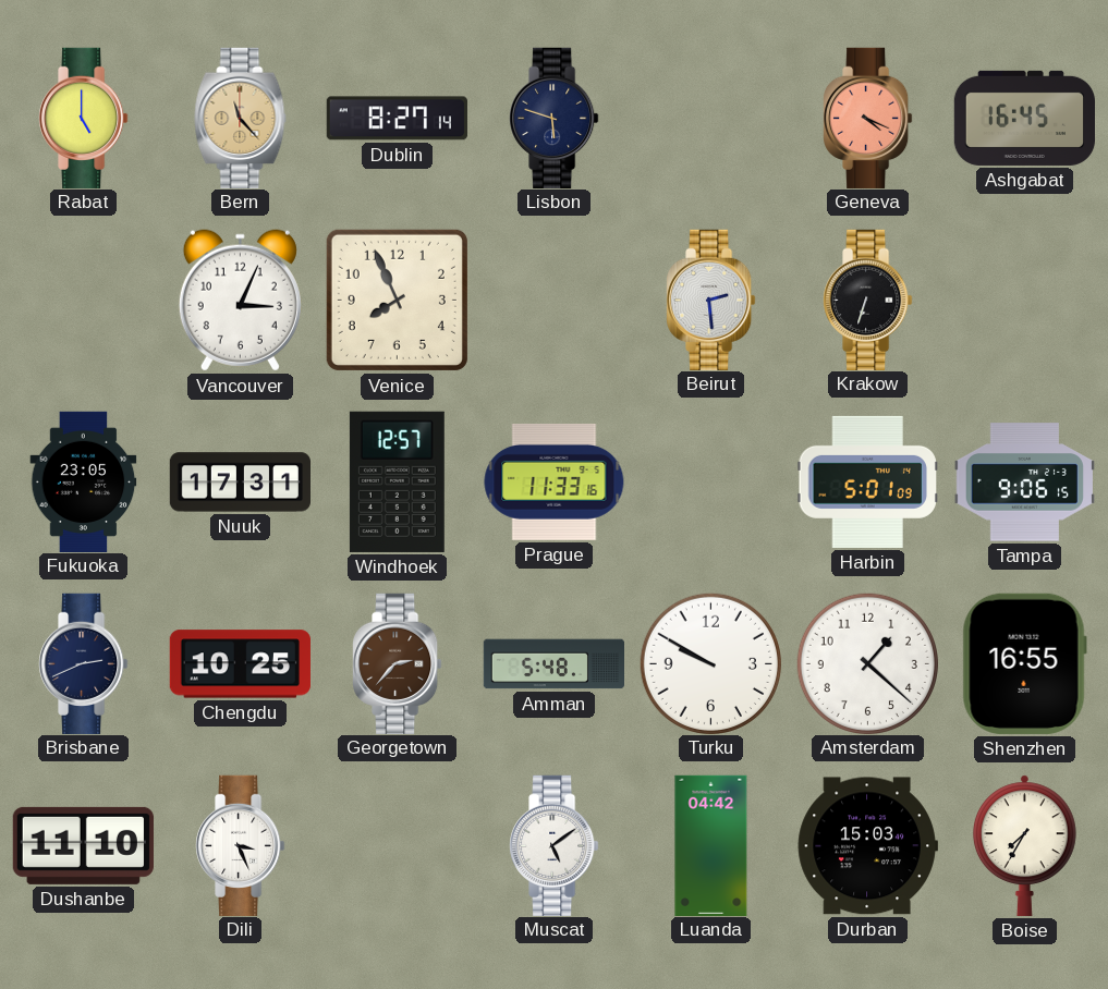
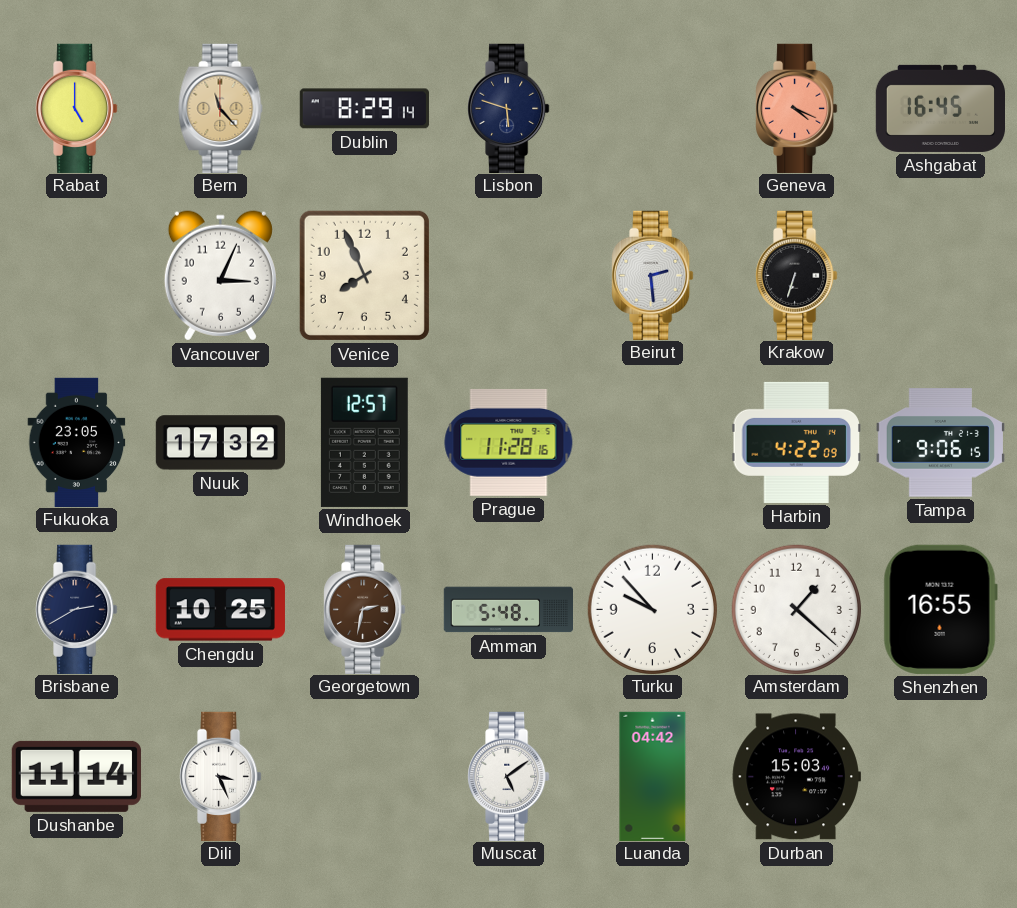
Dublin: 8:27 -> 8:29 (364, 109)
Nuuk: 17:31 -> 17:32 (220, 443)
Prague: 11:33 -> 11:28 (509, 442)
Harbin: 5:01 -> 4:22 (796, 442)
Brisbane: 2:41 -> 2:40 (77, 609)
Georgetown: 2:37 -> 2:32 (365, 609)
Turku: 9:50 -> 9:53 (652, 609)
Dushanbe: 11:10 -> 11:14 (76, 776)
Boise: 7:35 -> none (1024, 845)
